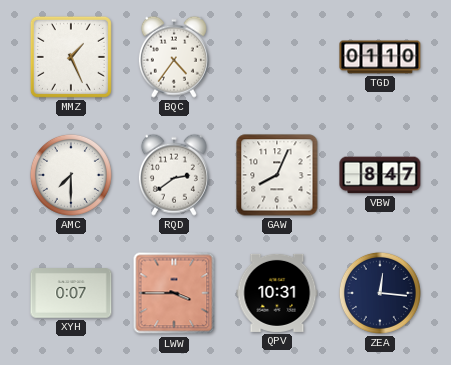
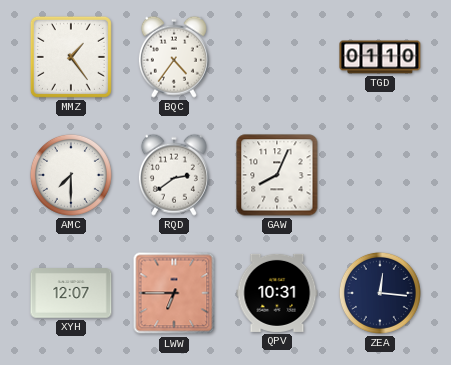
MMZ: 1:26 -> 1:24 (71, 57)
VBW: 8:47 -> none (380, 175)
XYH: 0:07 -> 12:07 (71, 293)
LWW: 3:45 -> 6:45 (174, 293)
